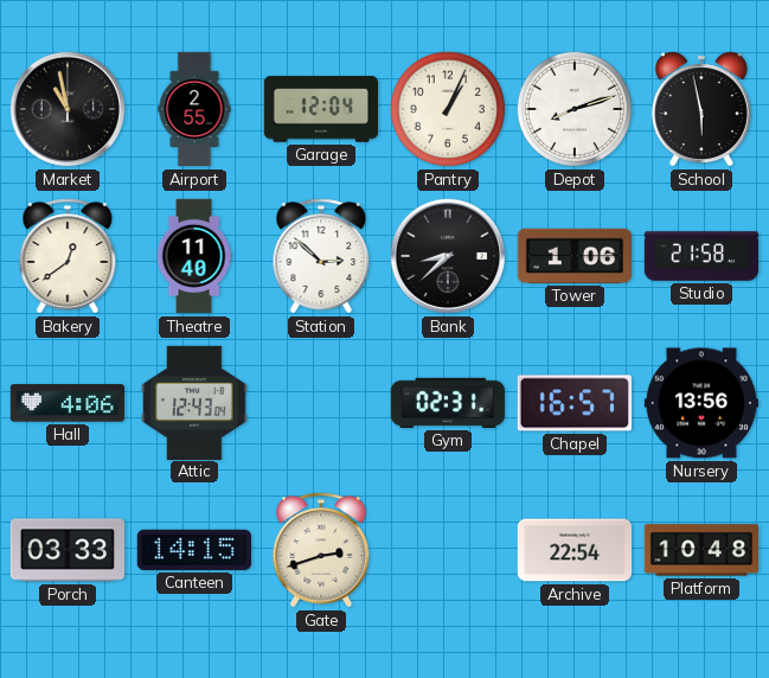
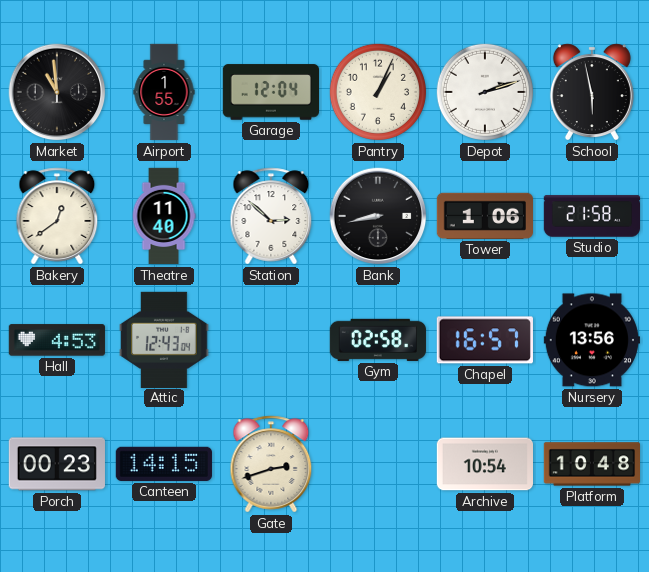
Market: 10:58 -> 10:59 (57, 92)
Airport: 2:55 -> 1:55 (164, 92)
Depot: 8:12 -> 2:12 (485, 92)
Bank: 8:38 -> 8:43 (378, 216)
Hall: 4:06 -> 4:53 (57, 340)
Gym: 02:31 -> 02:58 (378, 340)
Porch: 03:33 -> 00:23 (57, 464)
Archive: 22:54 -> 10:54 (484, 464)
